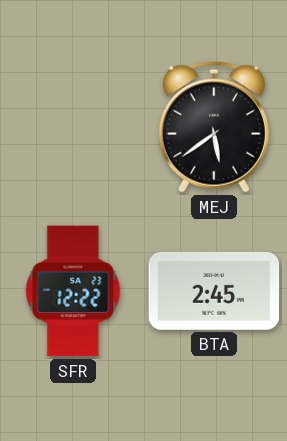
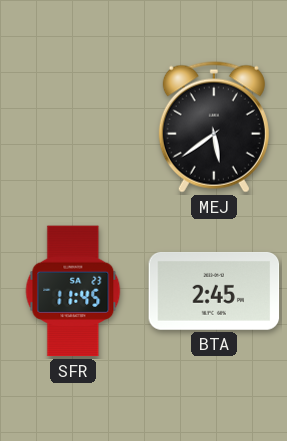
SFR: 12:22 -> 11:45 (73, 291)
